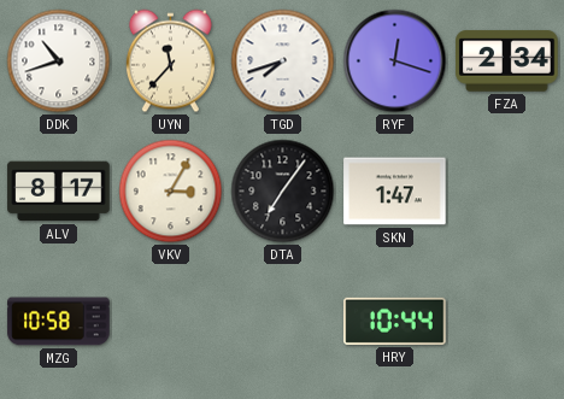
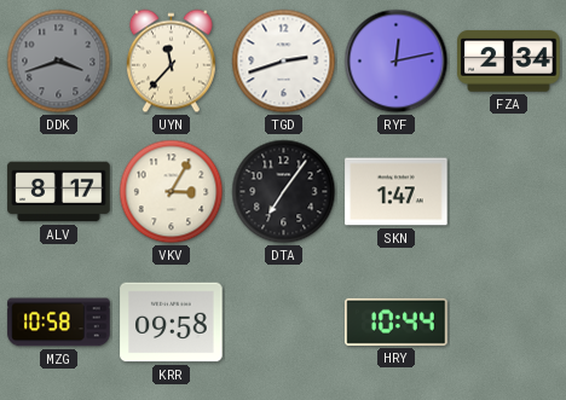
DDK: 10:42 -> 3:42 (59, 62)
DDK dial: white -> grey (59, 62)
TGD: 7:42 -> 2:42 (284, 62)
RYF: 12:18 -> 12:13 (397, 62)
KRR: none -> 09:58 (172, 323)
